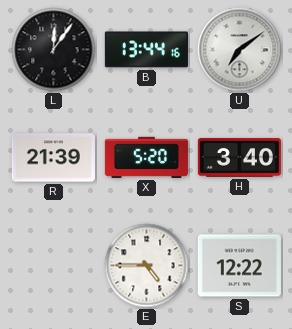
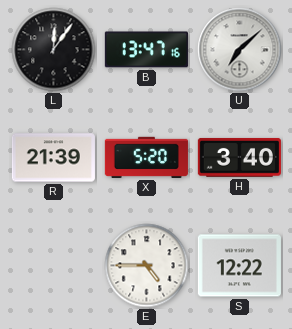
B: 13:44 -> 13:47 (146, 50)
U: 7:09 -> 7:08 (240, 50)
